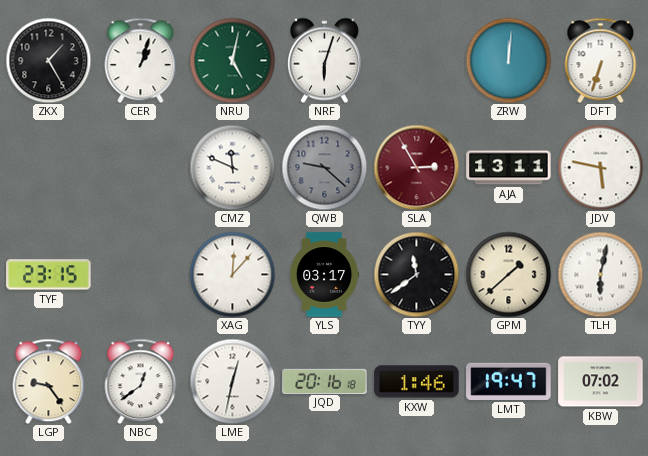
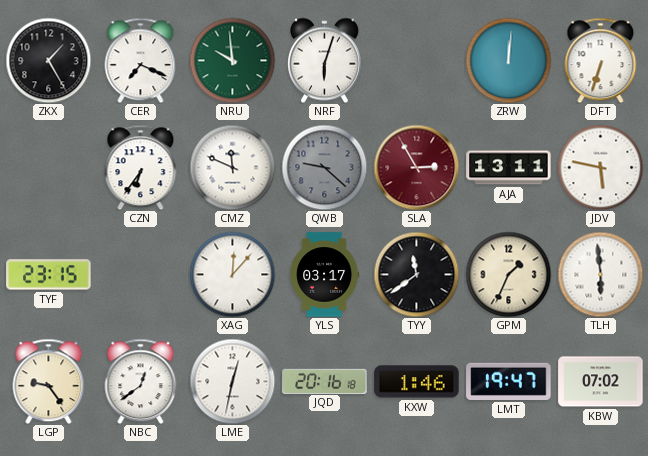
CER: 1:03 -> 7:19 (141, 60)
NRU: 5:02 -> 9:59 (232, 60)
CZN: none -> 6:36 (141, 167)
GPM: 1:38 -> 1:34 (508, 274)
TLH: 6:02 -> 5:59 (600, 274)
